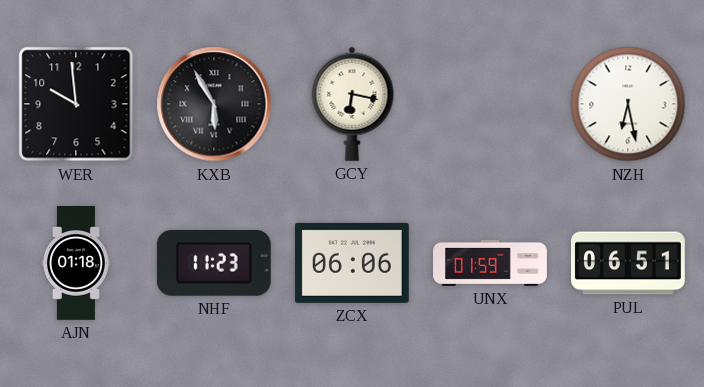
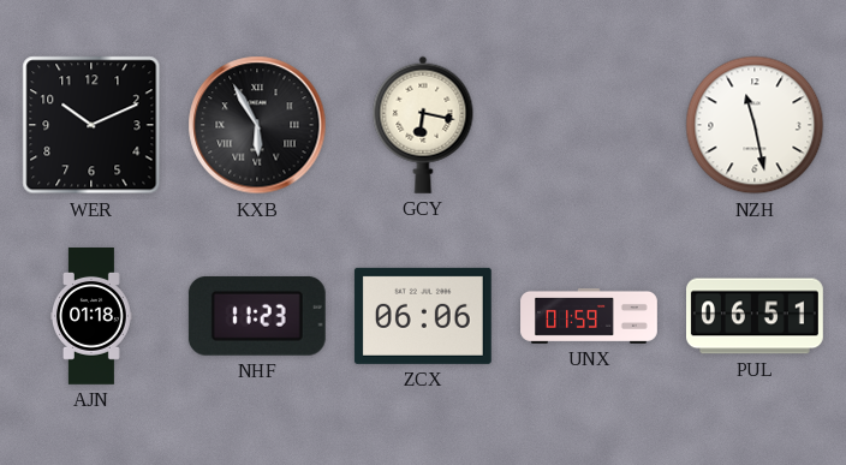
WER: 9:59 -> 10:11 (91, 125)
NZH: 6:28 -> 11:28 (755, 125)
